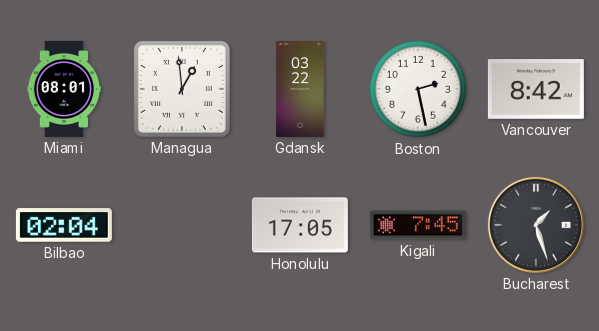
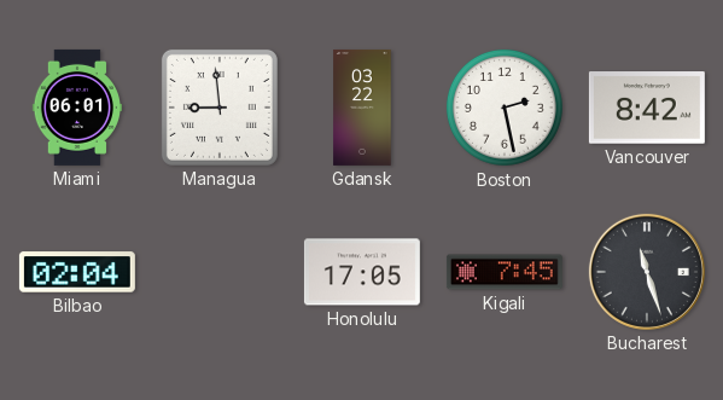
Miami: 08:01 -> 06:01 (76, 108)
Managua: 12:59 -> 8:59 (220, 108)
Bucharest: 1:27 -> 11:27 (647, 272)
